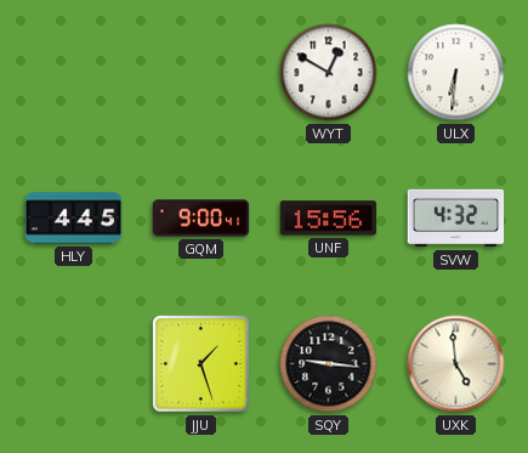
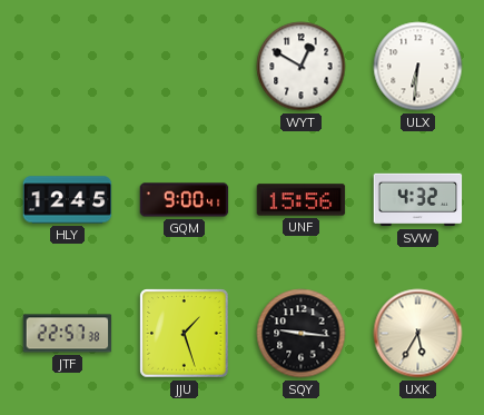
HLY: 4:45 -> 12:45 (68, 200)
JTF: none -> 22:57 (68, 334)
UXK: 4:59 -> 5:35 (418, 334)
